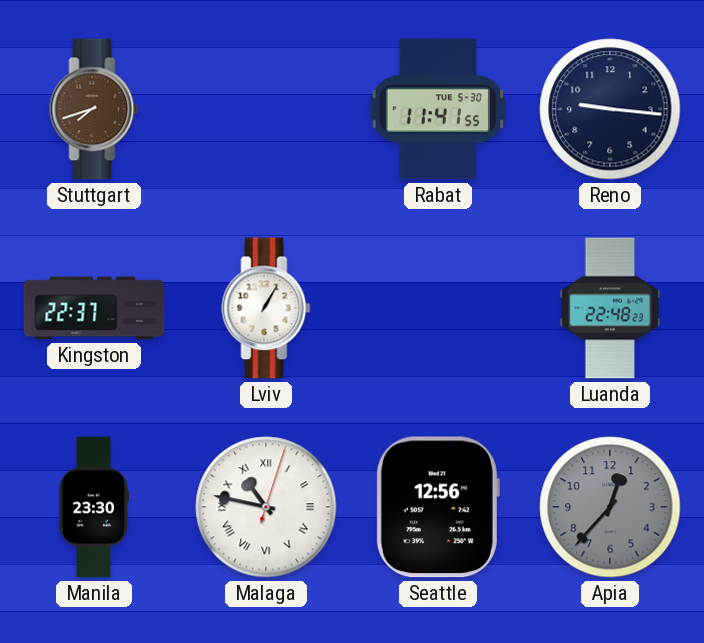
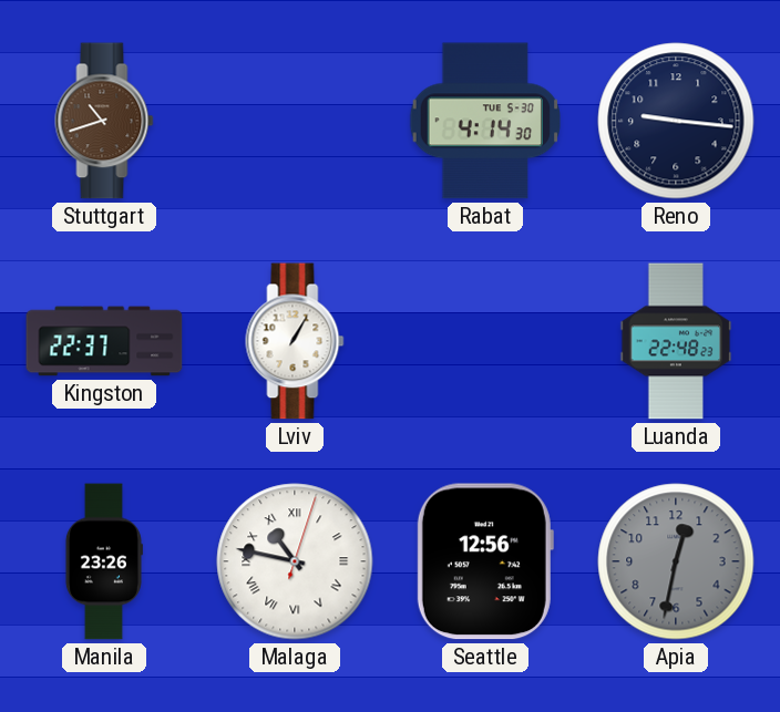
Stuttgart: 7:42 -> 10:42 (104, 121)
Rabat: 11:41 -> 4:14 (485, 121)
Manila: 23:30 -> 23:26 (103, 561)
Apia: 12:37 -> 12:32 (676, 561)
